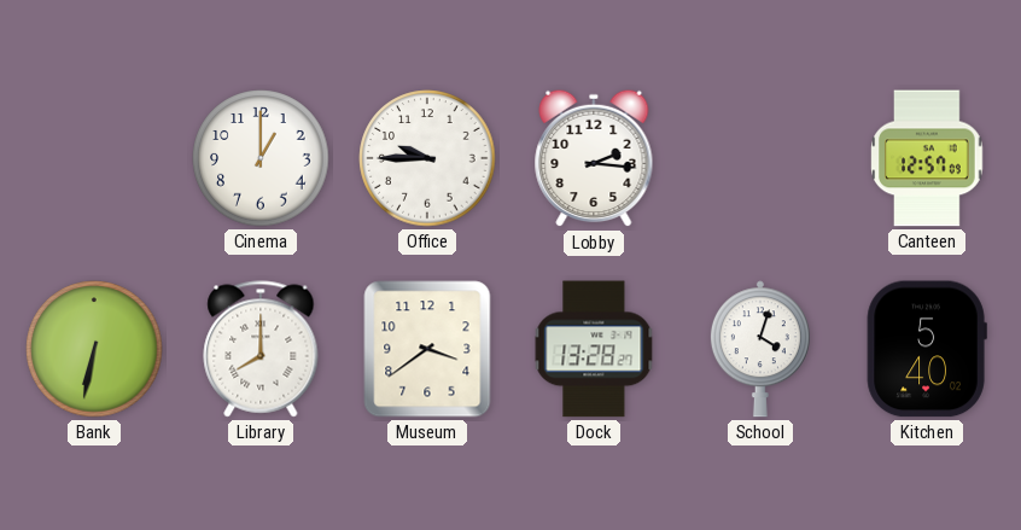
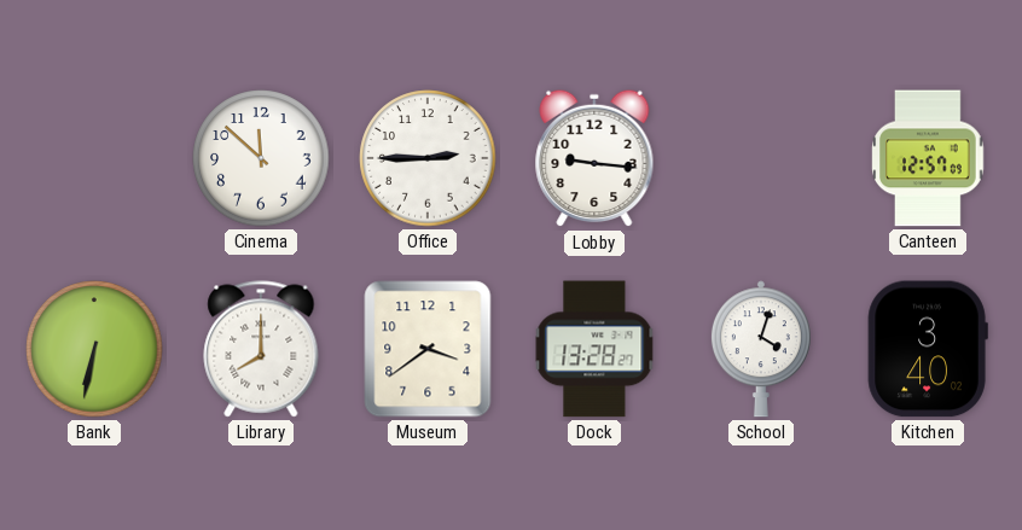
Cinema: 1:00 -> 11:52 (261, 158)
Office: 9:45 -> 2:45 (428, 158)
Lobby: 2:16 -> 9:16 (594, 158)
Kitchen: 5:40 -> 3:40 (928, 349)
